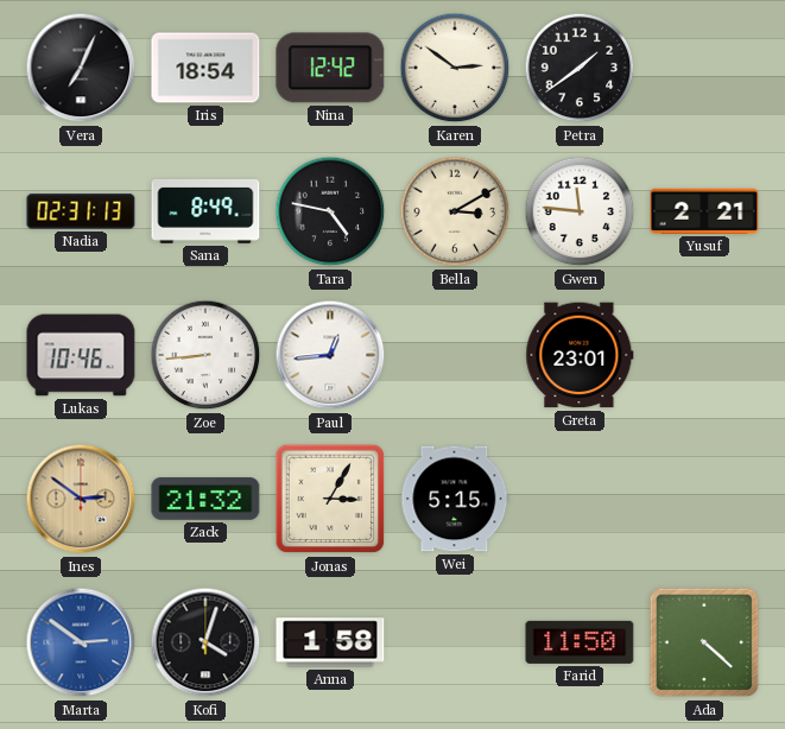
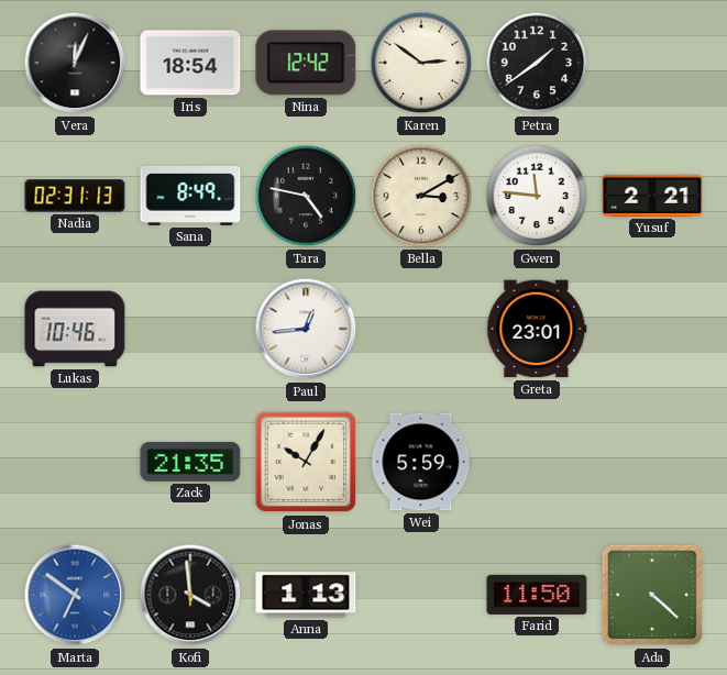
Vera: 7:04 -> 12:04 (75, 63)
Zoe: 8:44 -> none (205, 355)
Ines: 2:51 -> none (81, 499)
Zack: 21:32 -> 21:35 (190, 462)
Jonas: 3:05 -> 10:05 (306, 462)
Wei: 5:15 -> 5:59 (421, 462)
Marta: 2:51 -> 6:51 (75, 595)
Kofi: 4:03 -> 3:59 (190, 595)
Anna: 1:58 -> 1:13 (306, 595)
